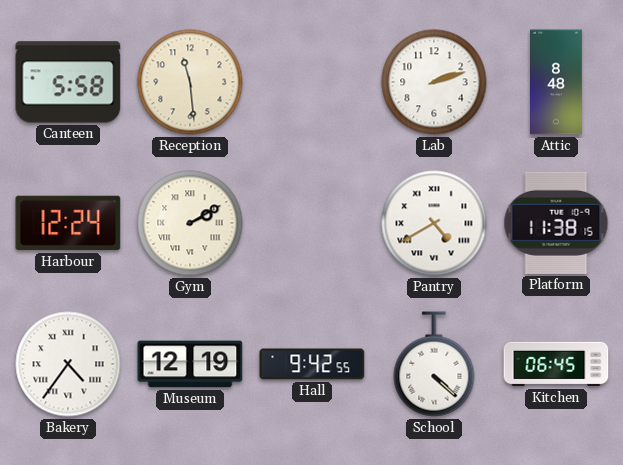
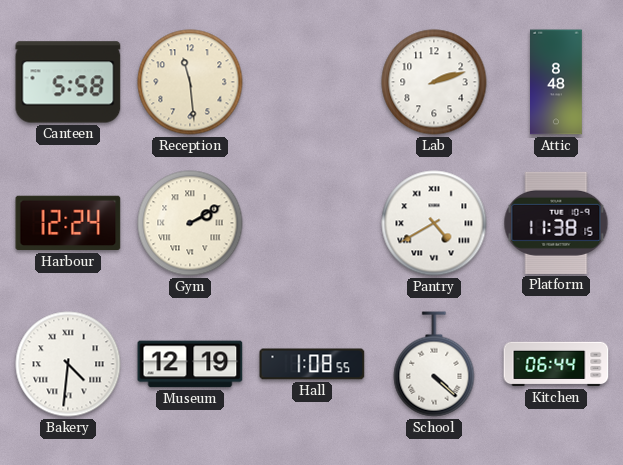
Bakery: 4:36 -> 4:31 (68, 364)
Hall: 9:42 -> 1:08 (312, 364)
Kitchen: 06:45 -> 06:44 (556, 364)
